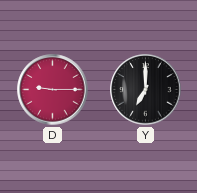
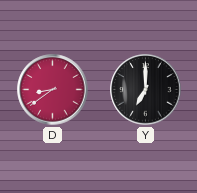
D: 9:15 -> 8:39 (53, 90)
